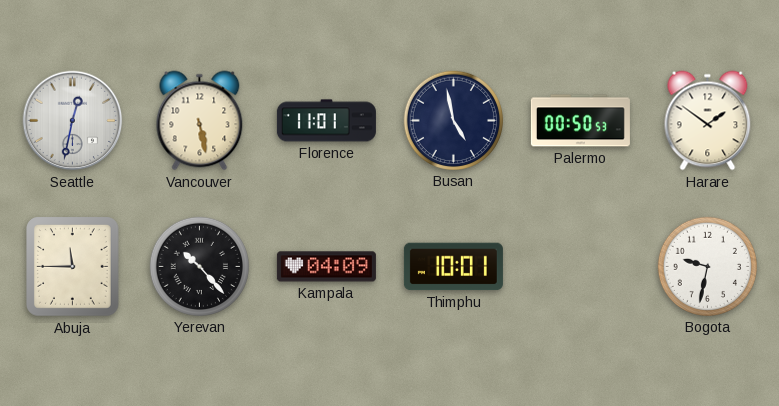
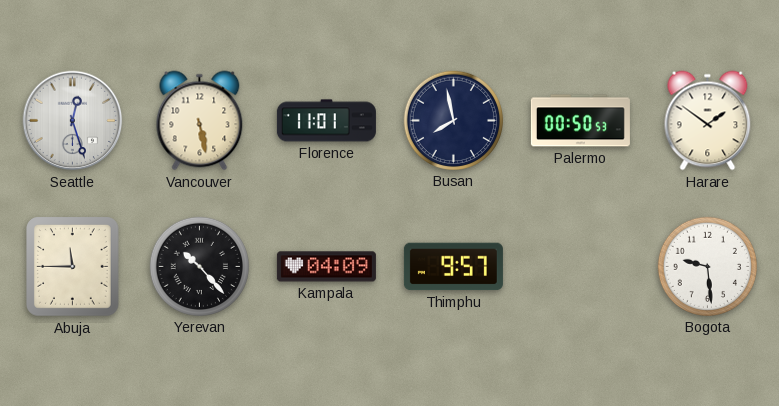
Seattle: 12:32 -> 12:27 (73, 121)
Busan: 4:58 -> 7:58 (453, 120)
Thimphu: 10:01 -> 9:57 (453, 267)
Bogota: 9:32 -> 9:29 (707, 266)
